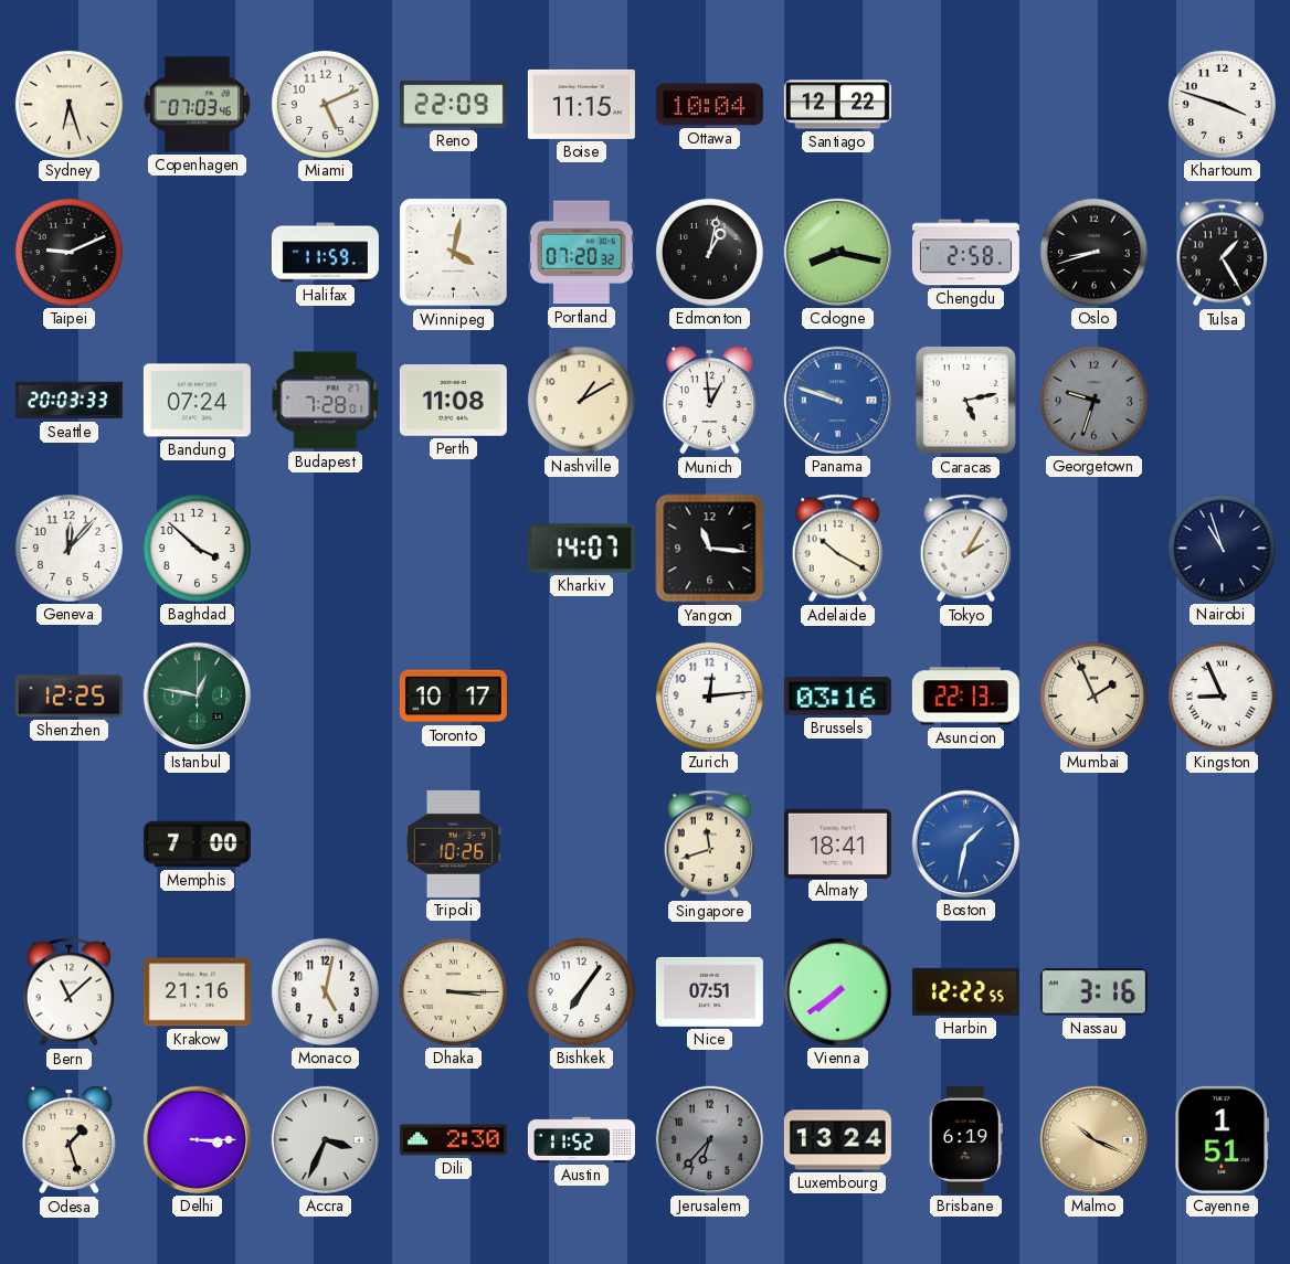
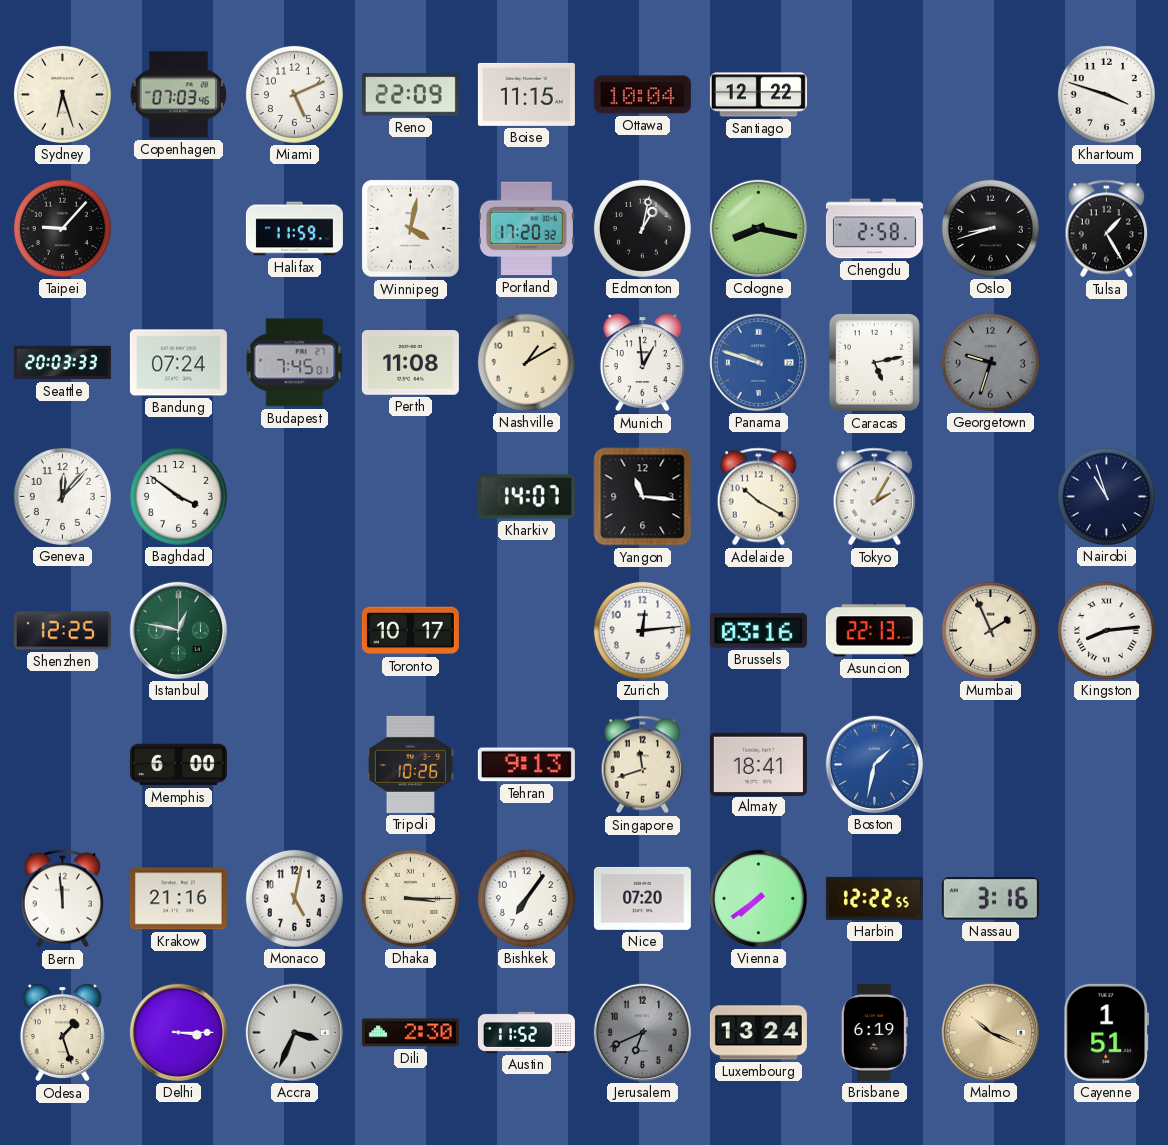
Taipei: 9:11 -> 9:07 (62, 228)
Portland: 07:20 -> 17:20 (526, 229)
Budapest: 7:28 -> 7:45 (295, 363)
Baghdad: 3:52 -> 3:51 (178, 496)
Kingston: 8:56 -> 8:14 (1106, 630)
Memphis: 7:00 -> 6:00 (178, 765)
Tehran: none -> 9:13 (526, 765)
Bern: 11:08 -> 11:59 (63, 899)
Nice: 07:51 -> 07:20 (642, 898)
Jerusalem: 6:37 -> 6:41 (642, 1032)
